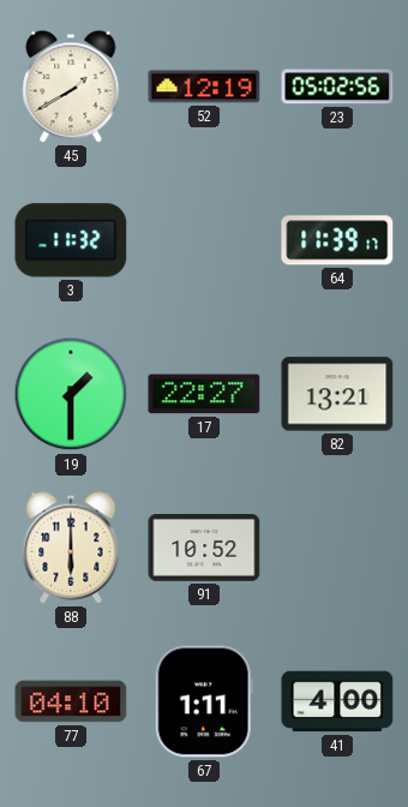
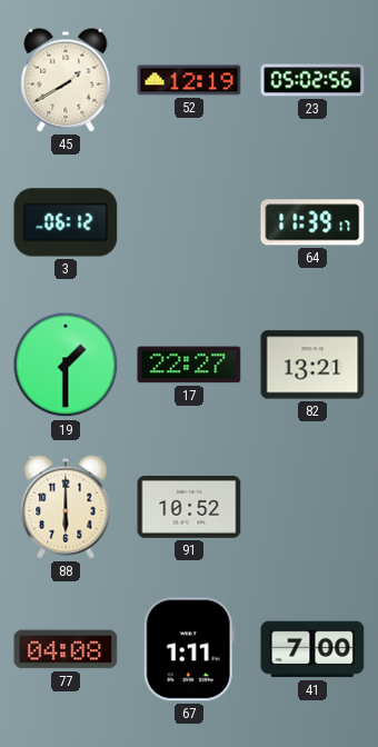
3: 11:32 -> 06:12 (66, 222)
77: 04:10 -> 04:08 (66, 649)
41: 4:00 -> 7:00 (312, 649)
